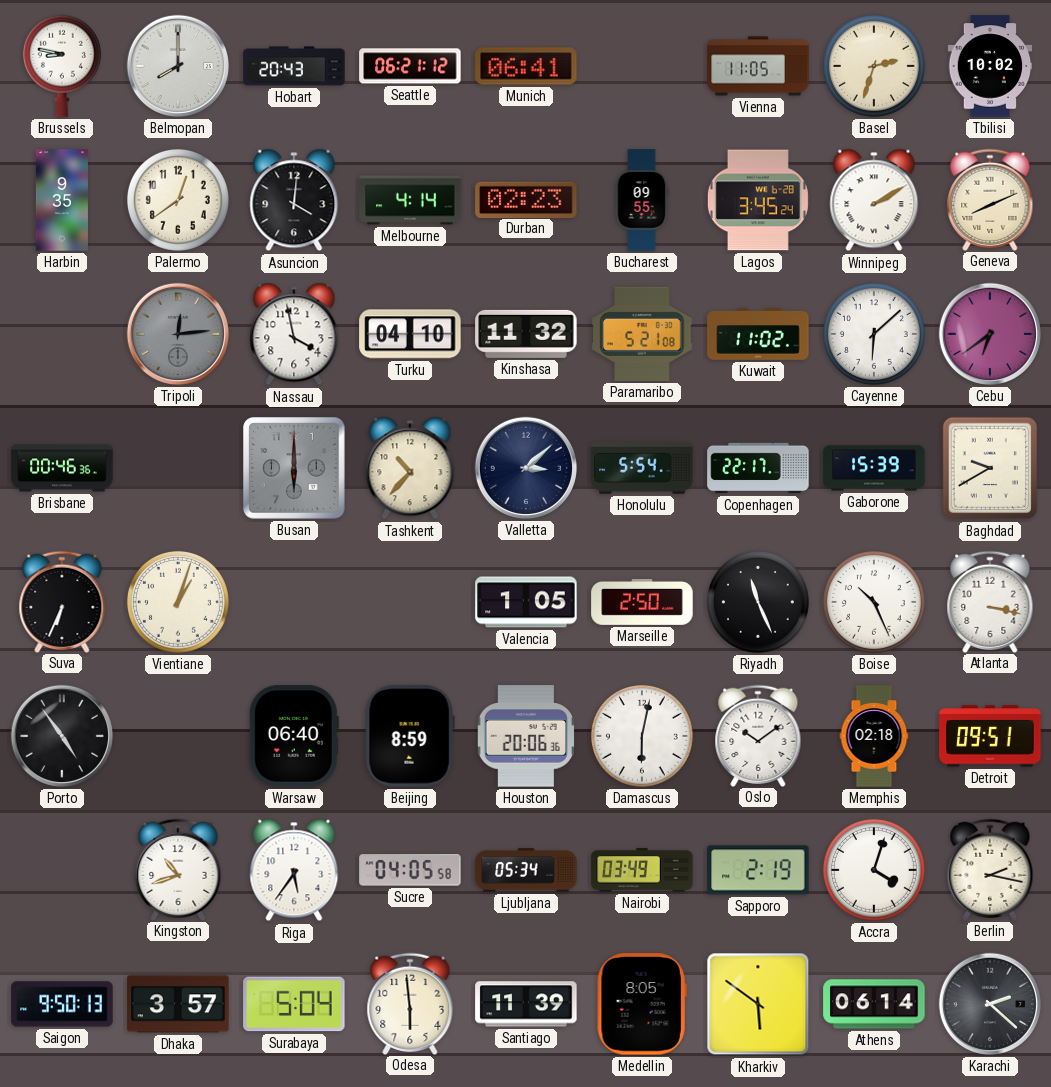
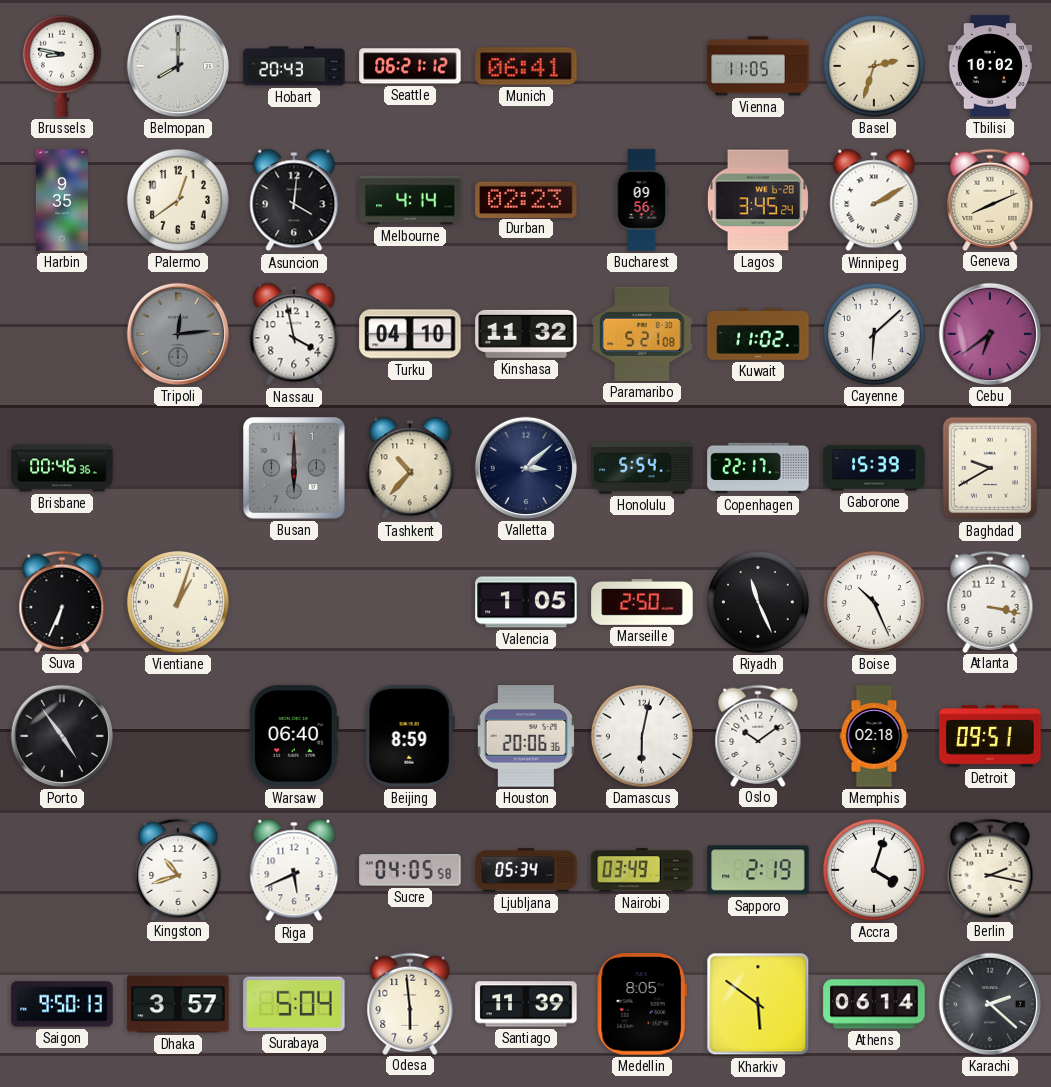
Bucharest: 09:55 -> 09:56 (642, 200)
Riga: 5:36 -> 5:41 (294, 870)
